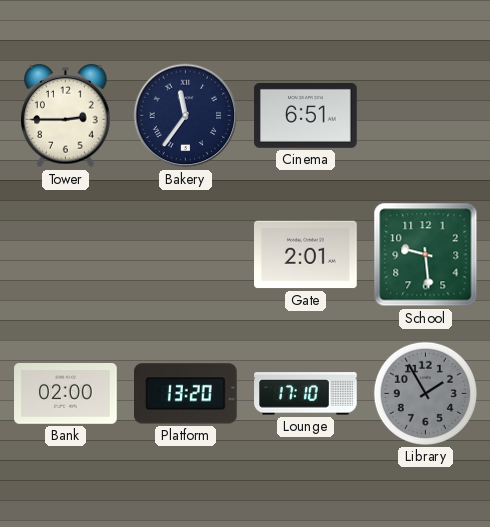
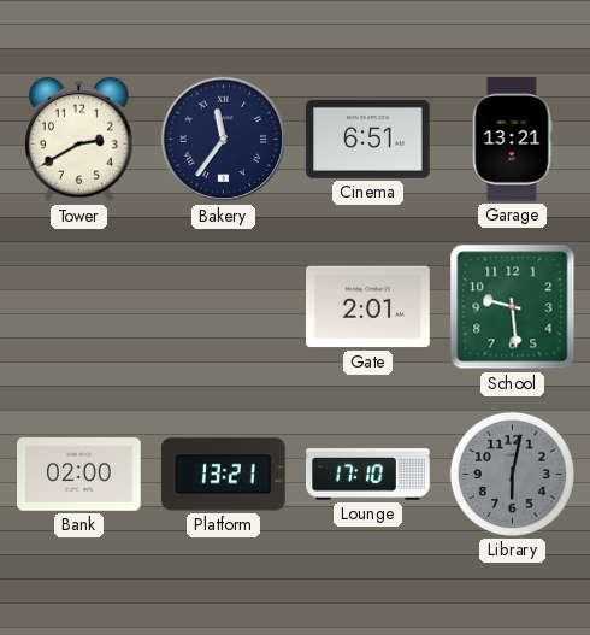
Tower: 2:45 -> 2:40 (79, 140)
Garage: none -> 13:21 (512, 140)
Platform: 13:20 -> 13:21 (224, 475)
Library: 1:55 -> 6:02 (512, 474)
